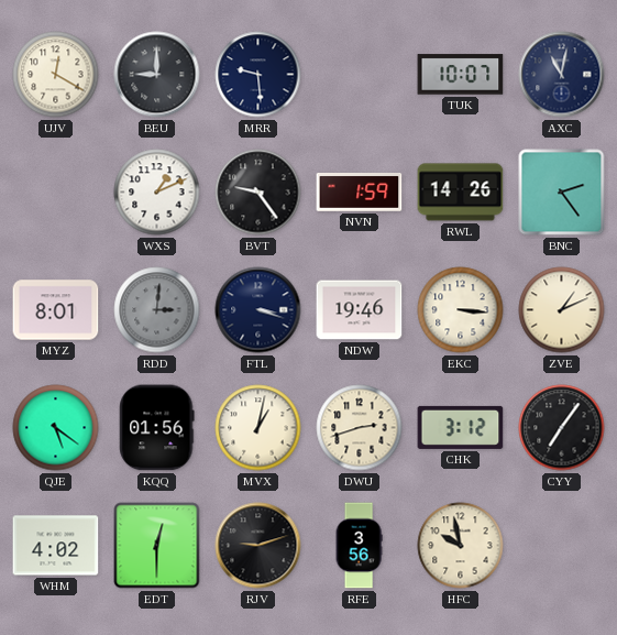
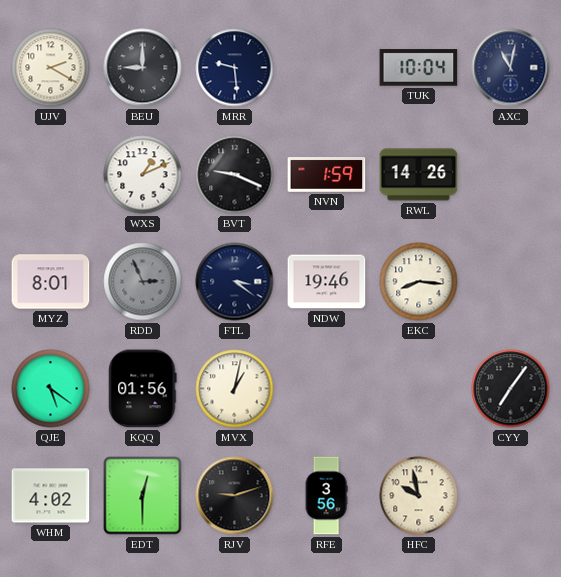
UJV: 12:20 -> 2:20 (51, 68)
TUK: 10:07 -> 10:04 (419, 68)
BVT: 9:24 -> 9:19 (235, 175)
BNC: 2:24 -> none (562, 193)
RDD: 3:01 -> 2:56 (143, 282)
FTL: 3:18 -> 3:21 (235, 282)
EKC: 3:16 -> 8:16 (419, 282)
ZVE: 1:11 -> none (562, 310)
DWU: 2:42 -> none (360, 428)
CHK: 3:12 -> none (461, 427)
